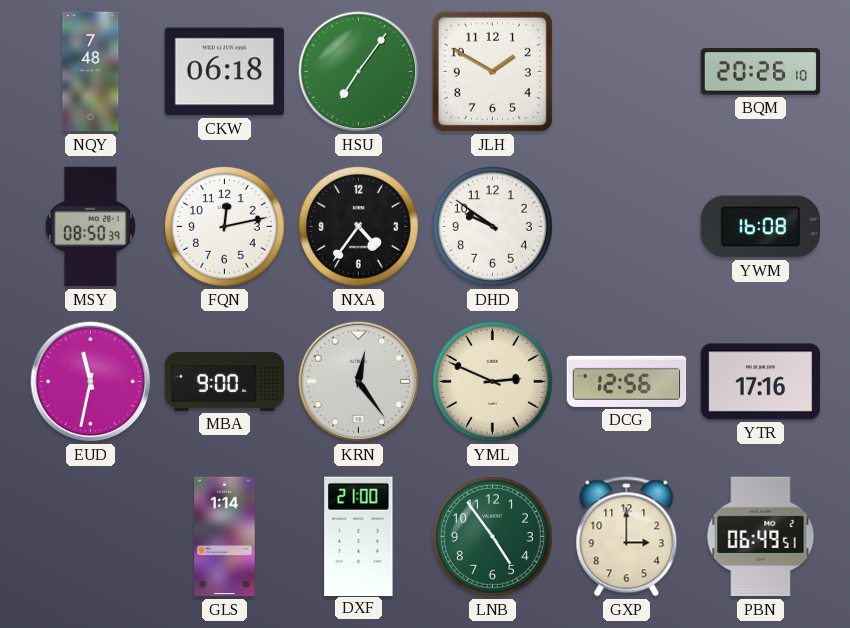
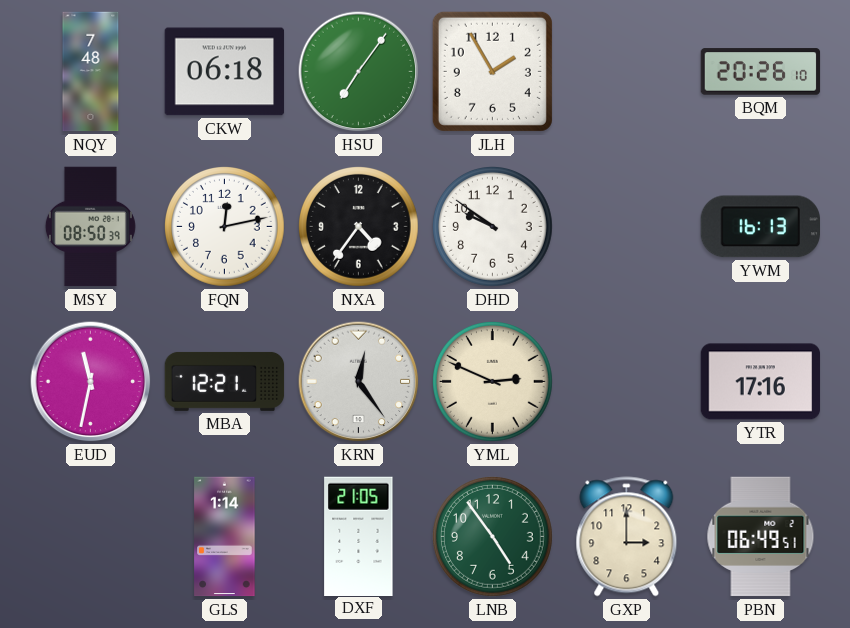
JLH: 1:50 -> 1:55 (492, 71)
YWM: 16:08 -> 16:13 (760, 227)
MBA: 9:00 -> 12:21 (225, 381)
DCG: 12:56 -> none (627, 381)
DXF: 21:00 -> 21:05 (359, 536)
